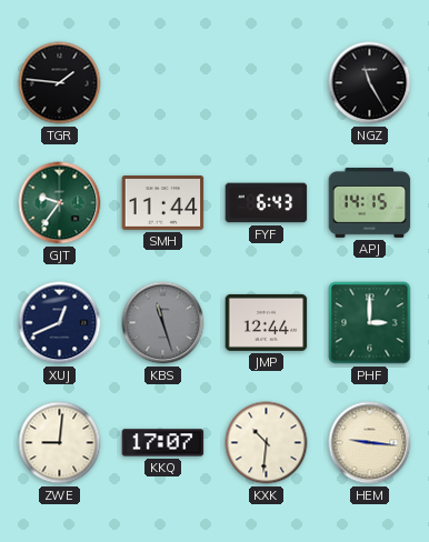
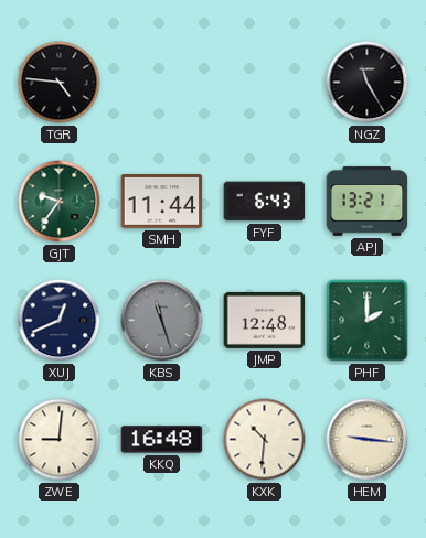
TGR: 1:46 -> 4:46 (60, 83)
APJ: 14:15 -> 13:21 (368, 201)
JMP: 12:44 -> 12:48 (265, 320)
PHF: 3:00 -> 2:00 (368, 321)
KKQ: 17:07 -> 16:48 (162, 440)
